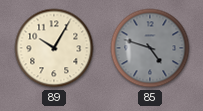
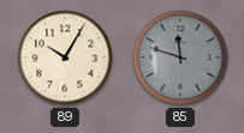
85: 4:48 -> 11:48 (180, 58)
